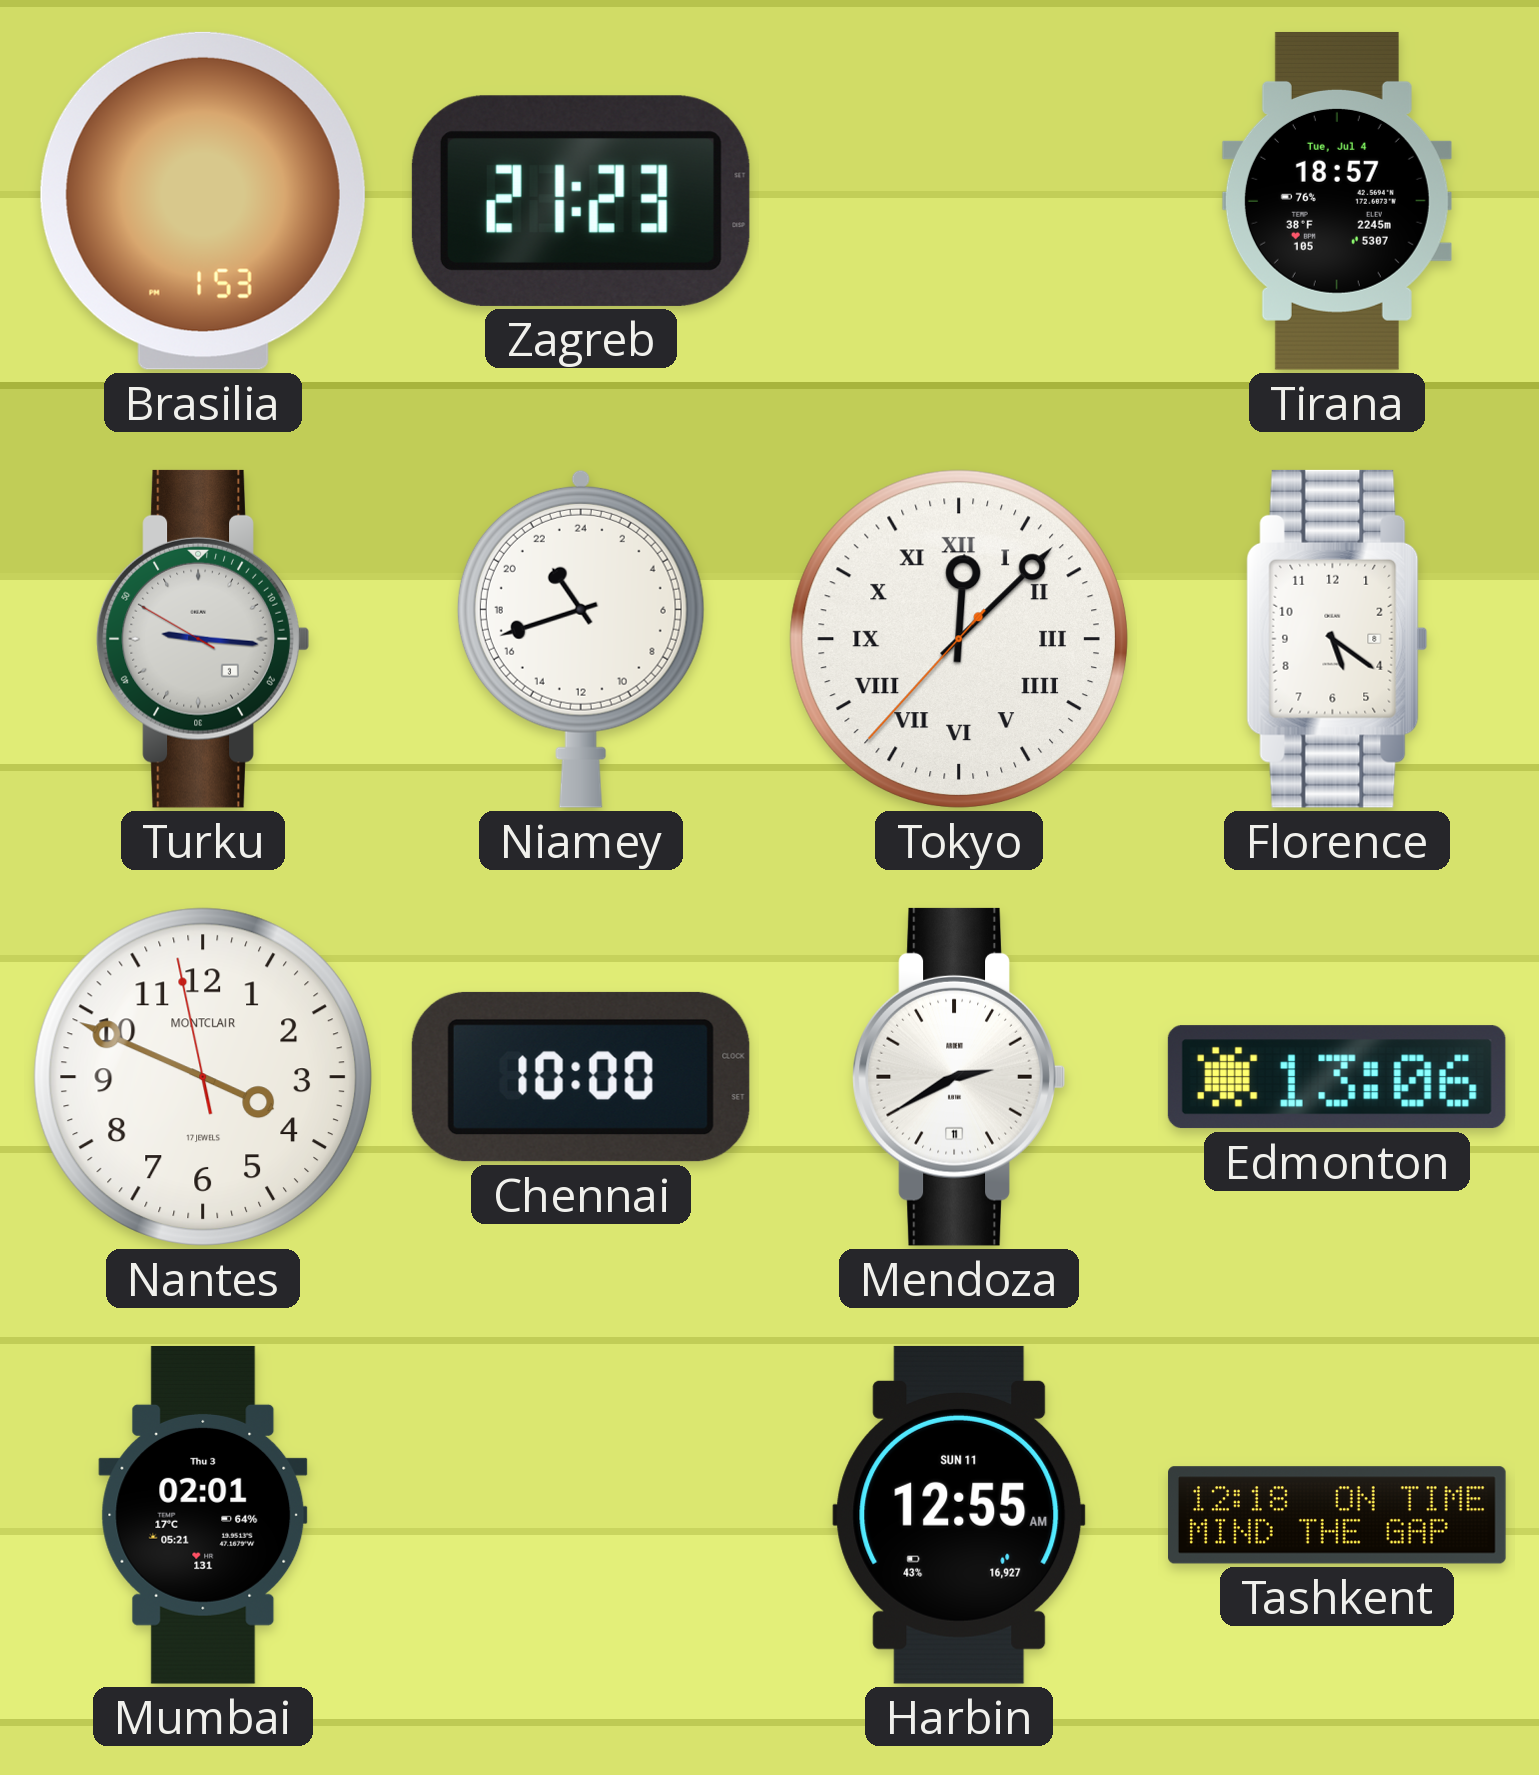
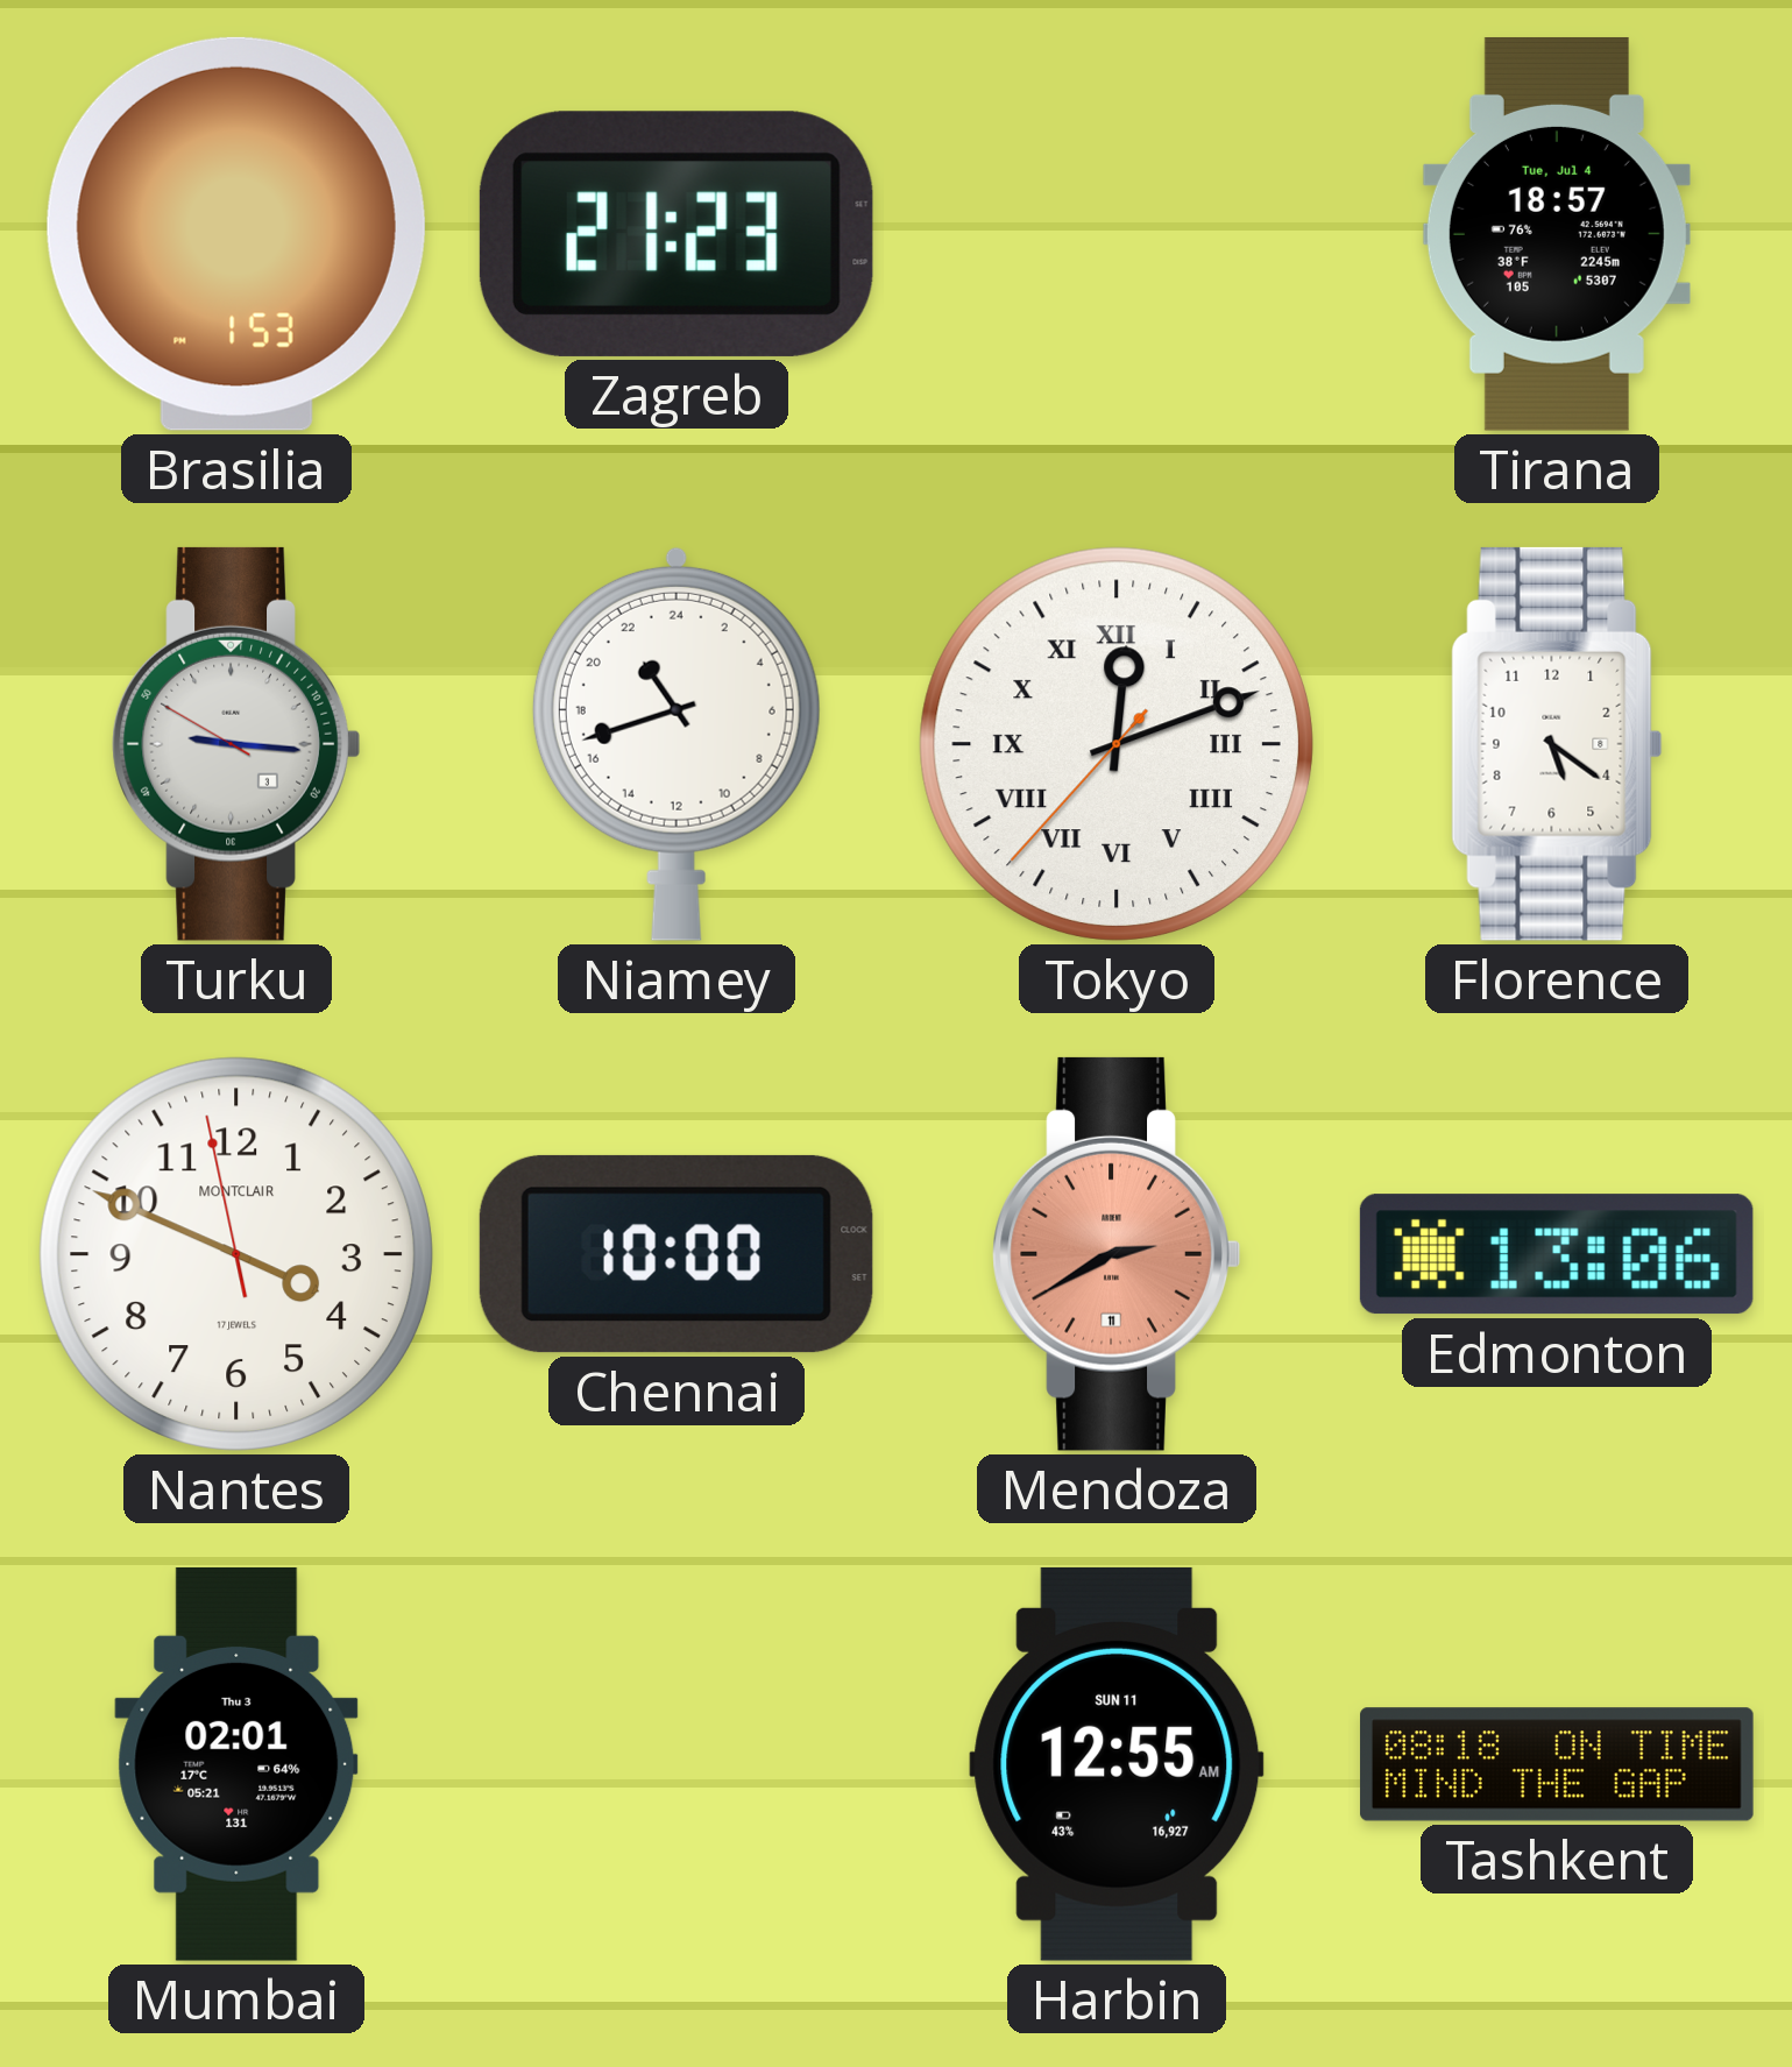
Tokyo: 12:07 -> 12:11 (1117, 744)
Mendoza dial: white -> salmon (1117, 1254)
Tashkent: 12:18 -> 08:18 (1557, 1764)
